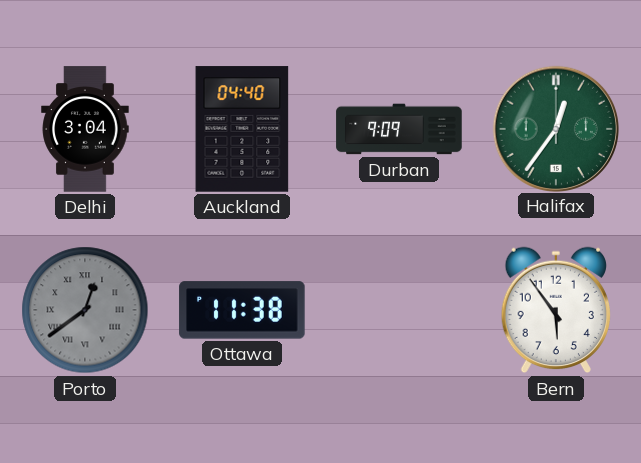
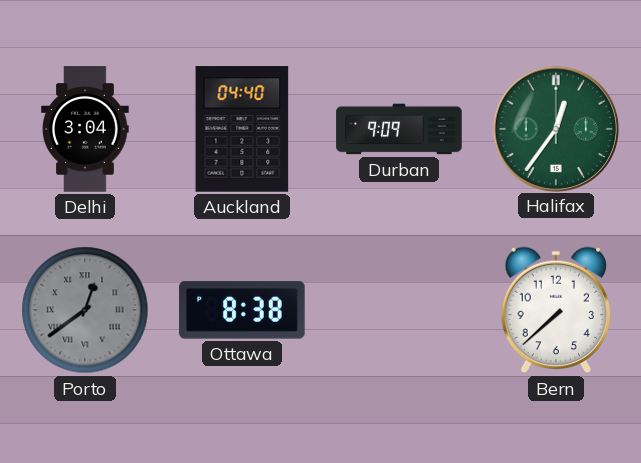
Ottawa: 11:38 -> 8:38 (242, 310)
Bern: 5:54 -> 7:38 (555, 310)
